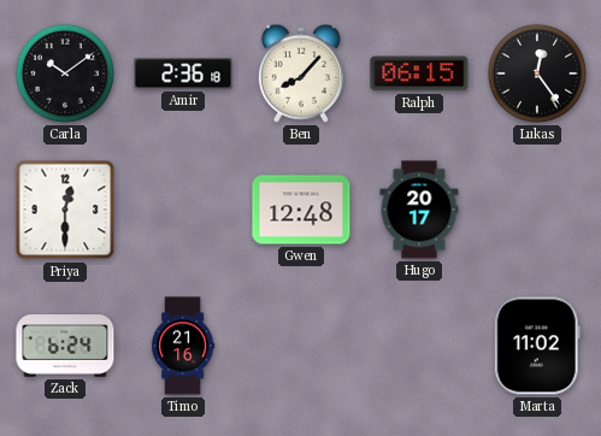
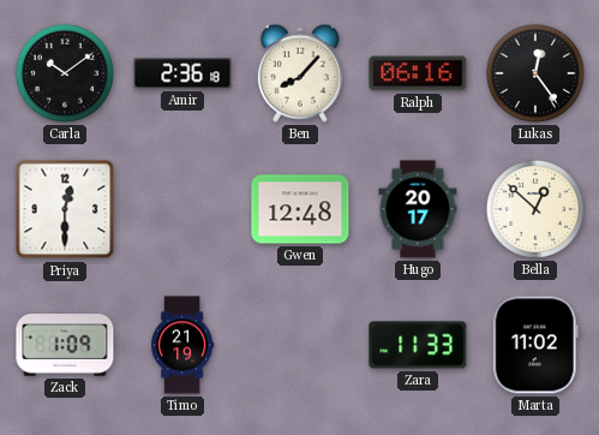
Ralph: 06:15 -> 06:16 (418, 73)
Bella: none -> 12:52 (535, 209)
Zack: 6:24 -> 1:09 (65, 345)
Timo: 21:16 -> 21:19 (184, 345)
Zara: none -> 11:33 (418, 345)
